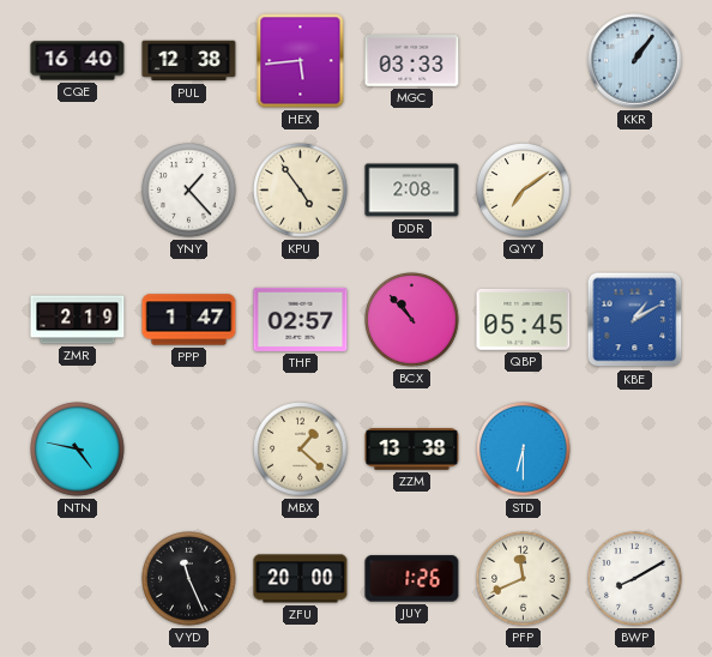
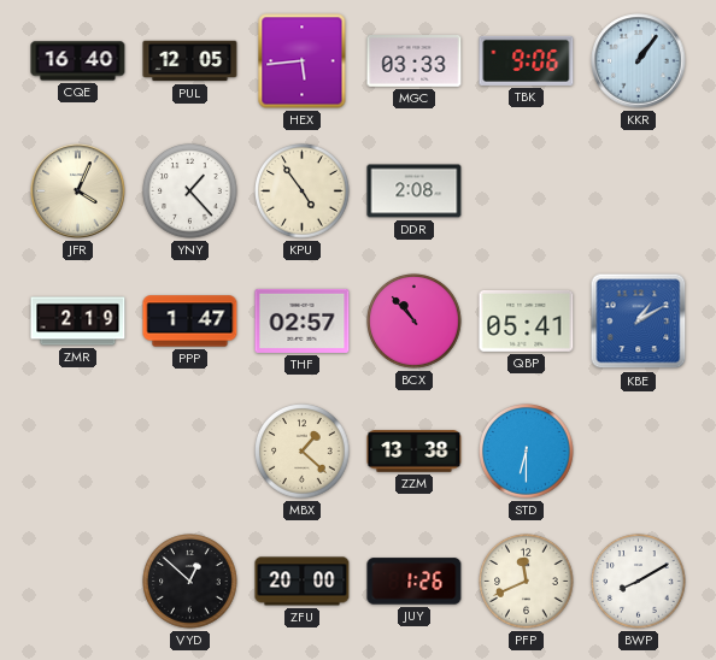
PUL: 12:38 -> 12:05 (190, 61)
TBK: none -> 9:06 (527, 60)
JFR: none -> 4:04 (78, 191)
QYY: 7:09 -> none (524, 191)
QBP: 05:45 -> 05:41 (527, 322)
NTN: 4:47 -> none (78, 450)
VYD: 11:26 -> 12:52 (190, 582)
